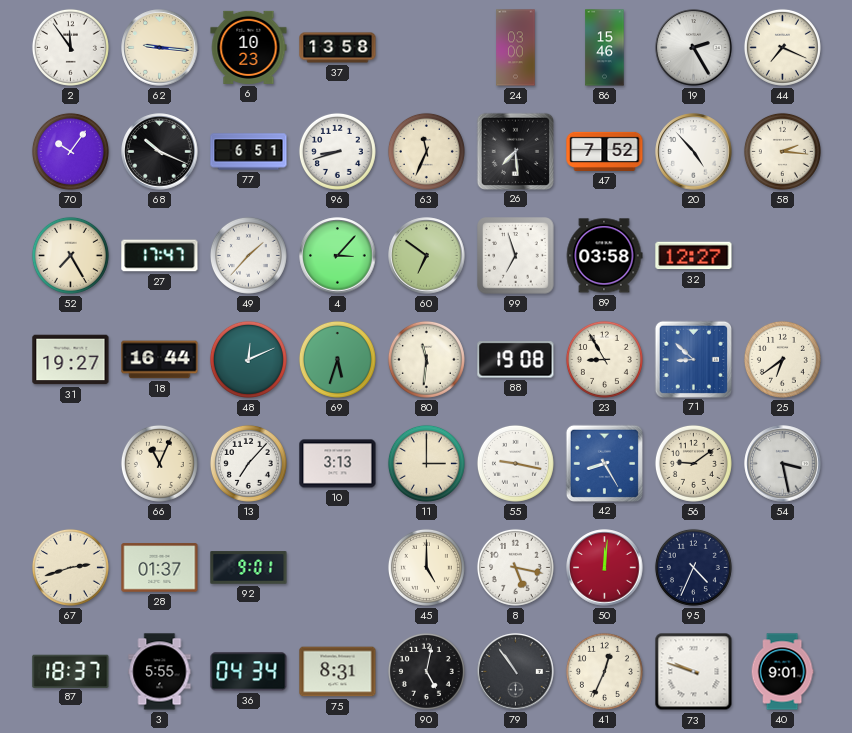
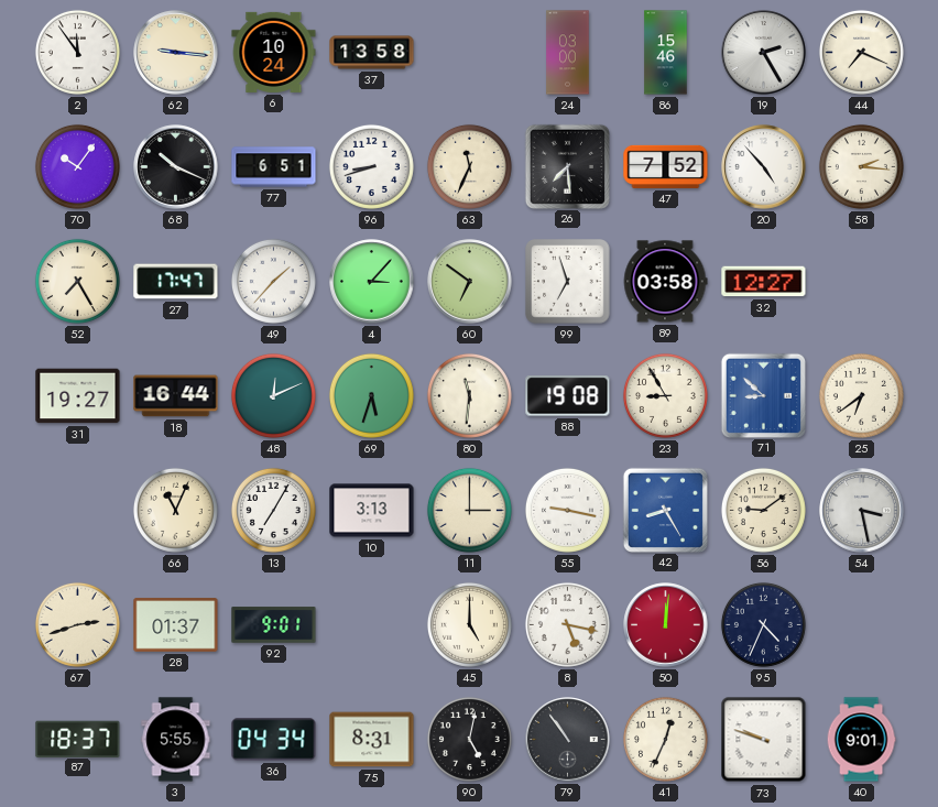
6: 10:23 -> 10:24 (274, 52)
13: 7:07 -> 7:05 (273, 510)
